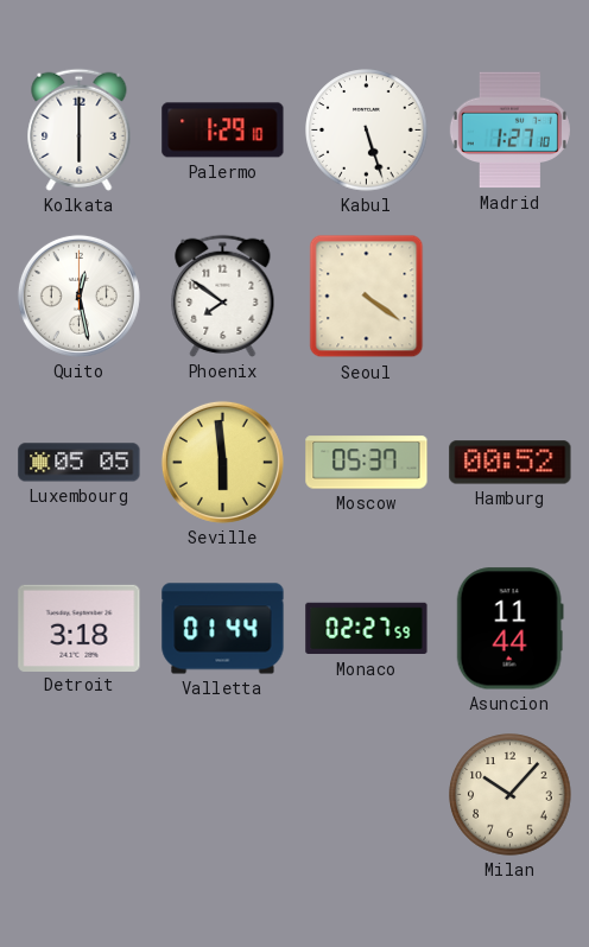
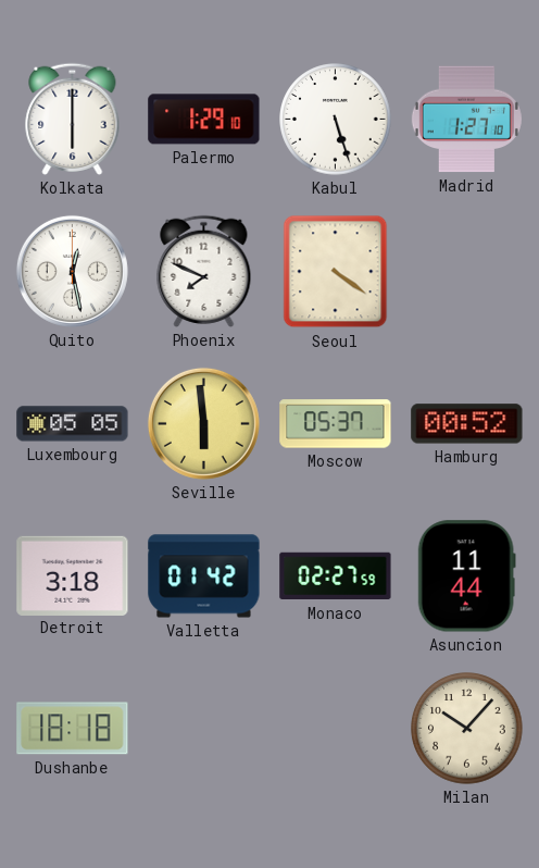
Phoenix: 7:51 -> 7:49 (204, 271)
Valletta: 01:44 -> 01:42 (204, 576)
Dushanbe: none -> 18:18 (73, 729)
